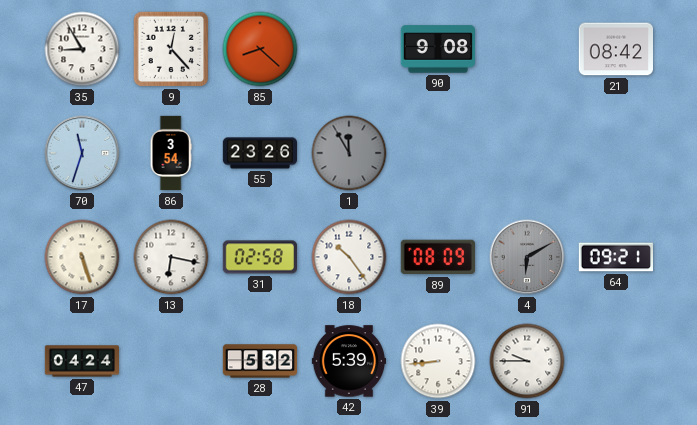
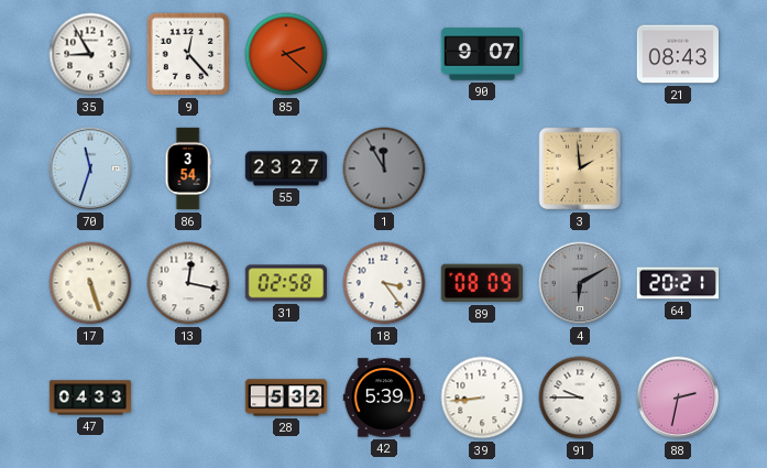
85: 8:22 -> 2:22 (286, 54)
90: 9:08 -> 9:07 (481, 54)
21: 08:42 -> 08:43 (677, 54)
55: 23:26 -> 23:27 (286, 168)
3: none -> 1:59 (580, 168)
13: 6:17 -> 12:17 (188, 283)
18: 10:24 -> 3:24 (384, 283)
64: 09:21 -> 20:21 (677, 283)
47: 04:24 -> 04:33 (90, 398)
88: none -> 2:32 (678, 398)
